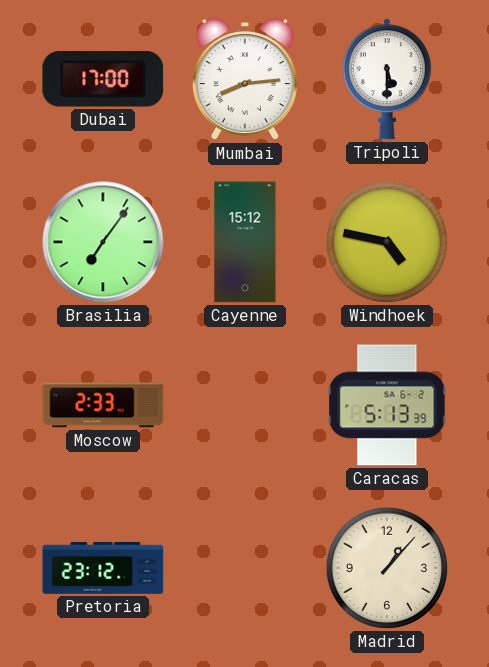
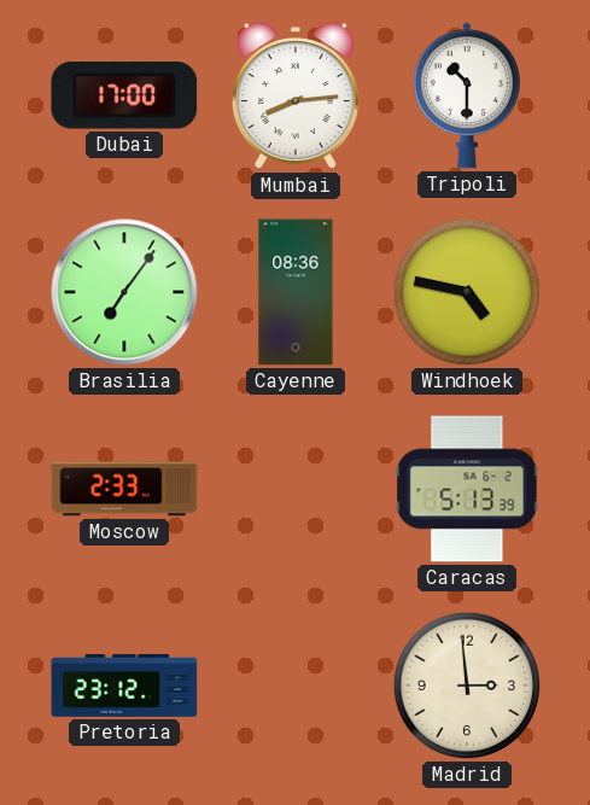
Tripoli: 5:30 -> 10:30 (467, 95)
Cayenne: 15:12 -> 08:36 (296, 292)
Madrid: 1:07 -> 2:59 (467, 686)
